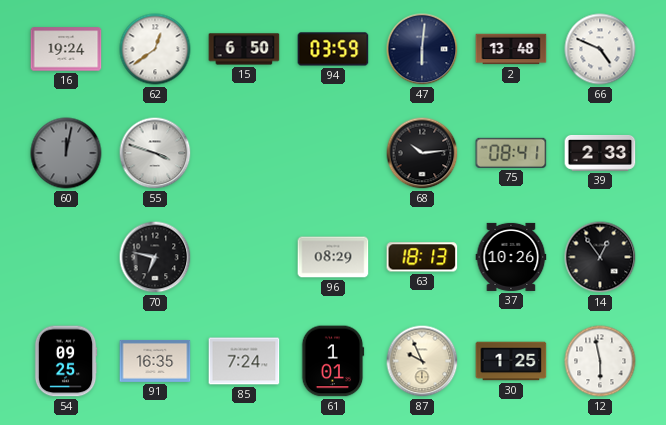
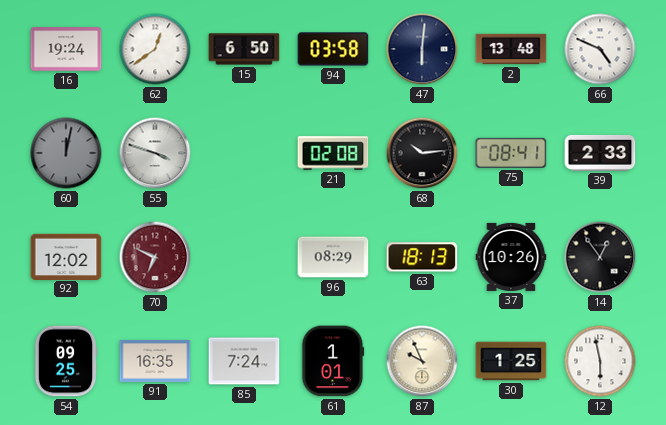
94: 03:59 -> 03:58 (333, 49)
21: none -> 02:08 (333, 153)
92: none -> 12:02 (66, 256)
70: 6:47 -> 6:49 (155, 257)
70 dial: black -> burgundy (155, 257)
